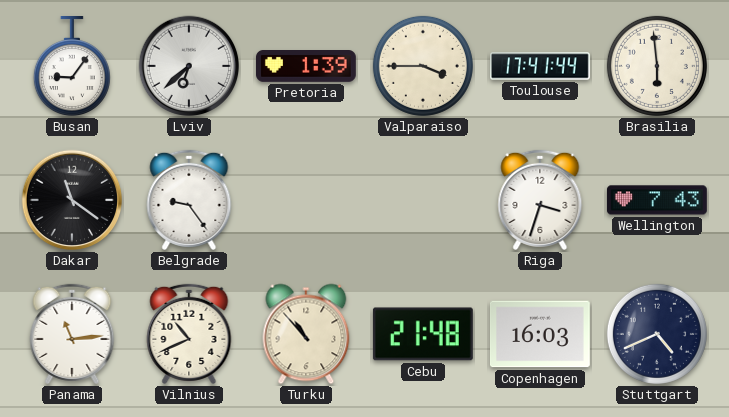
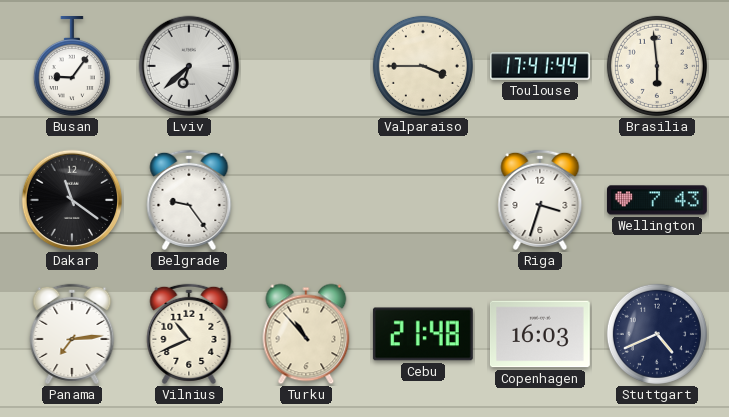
Pretoria: 1:39 -> none (307, 67)
Panama: 11:14 -> 7:14 (72, 334)
